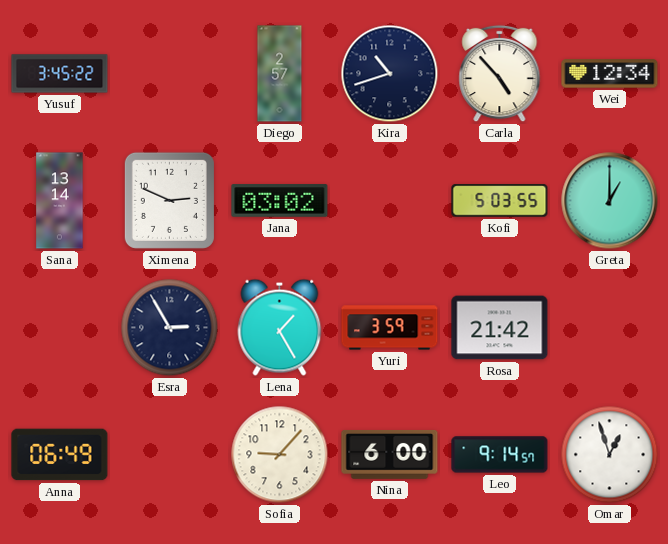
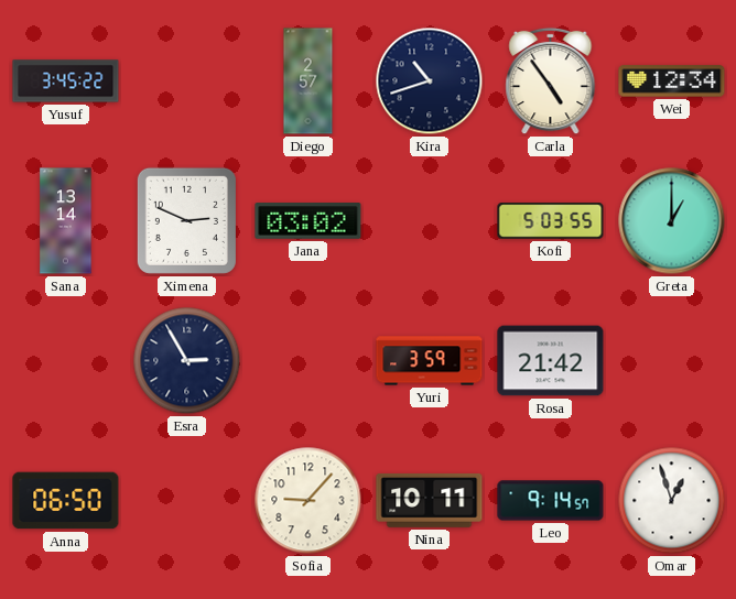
Carla: 4:53 -> 4:54 (551, 81)
Lena: 1:25 -> none (280, 327)
Anna: 06:49 -> 06:50 (66, 501)
Nina: 6:00 -> 10:11 (430, 501)
